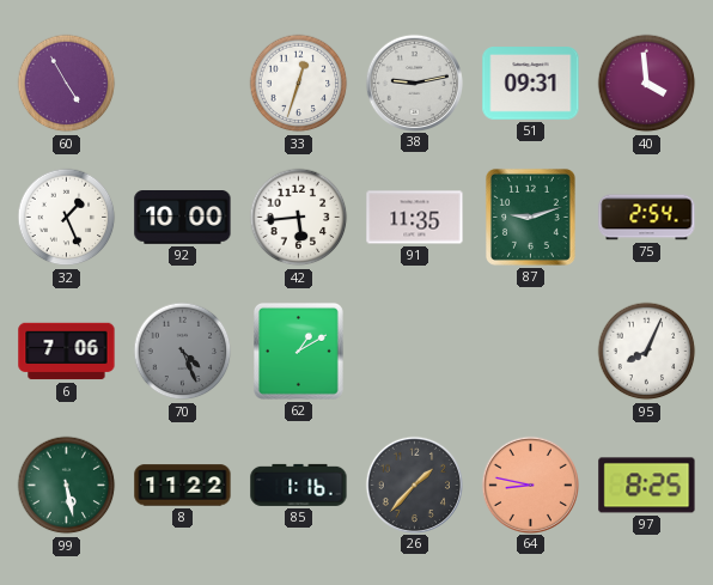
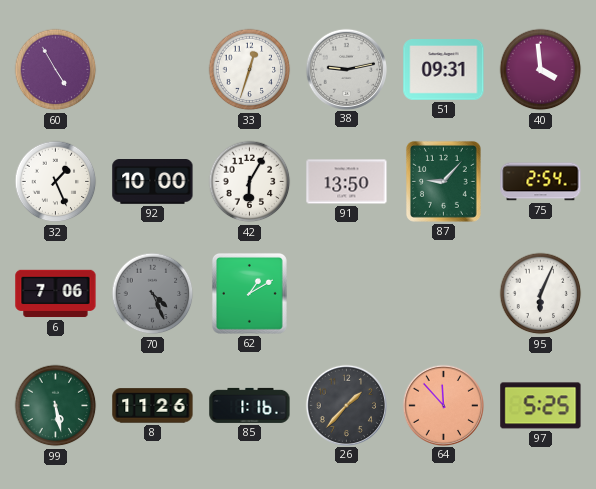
42: 5:44 -> 6:05 (250, 182)
91: 11:35 -> 13:50 (347, 182)
87: 9:12 -> 9:07 (443, 181)
95: 8:04 -> 6:04 (541, 294)
8: 11:22 -> 11:26 (153, 406)
64: 8:47 -> 11:53 (443, 405)
97: 8:25 -> 5:25 (541, 406)
